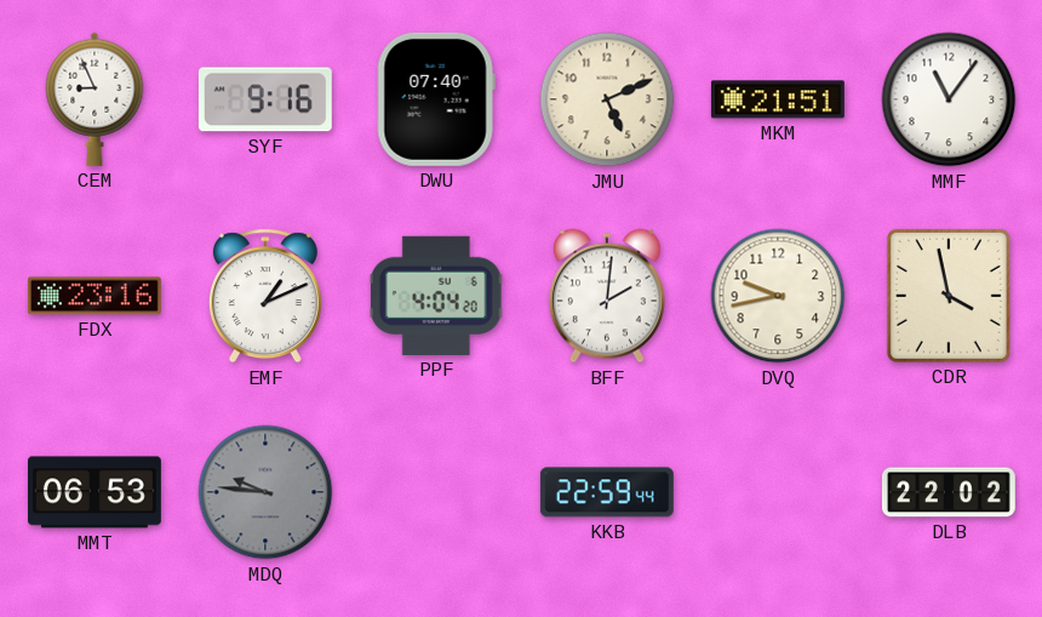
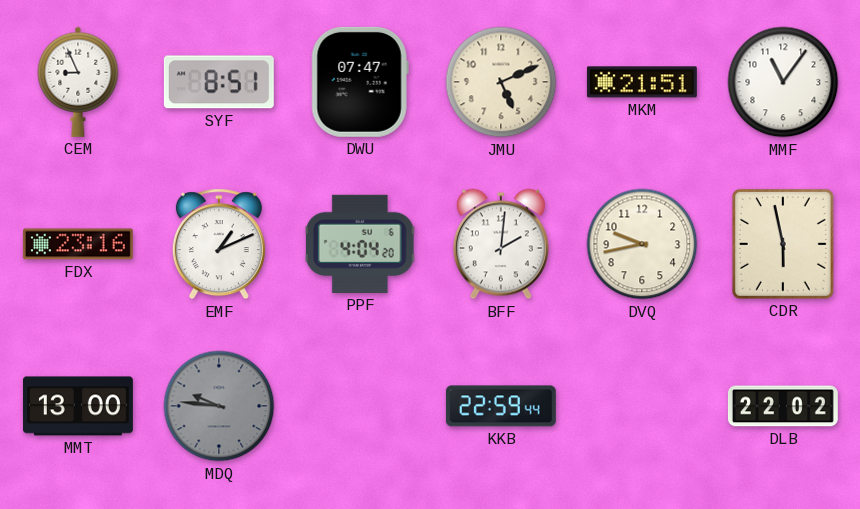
SYF: 9:16 -> 8:51 (219, 82)
DWU: 07:40 -> 07:47 (360, 82)
CDR: 3:58 -> 5:58 (783, 244)
MMT: 06:53 -> 13:00 (78, 406)
